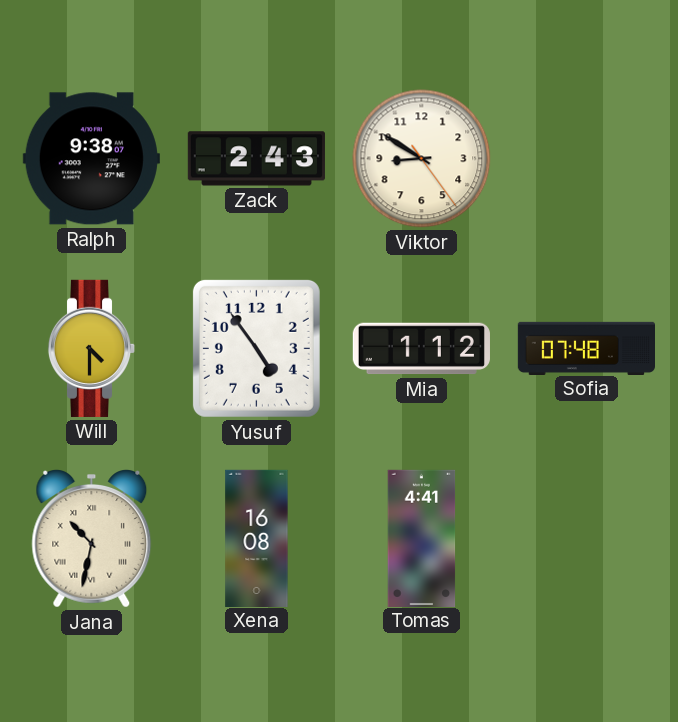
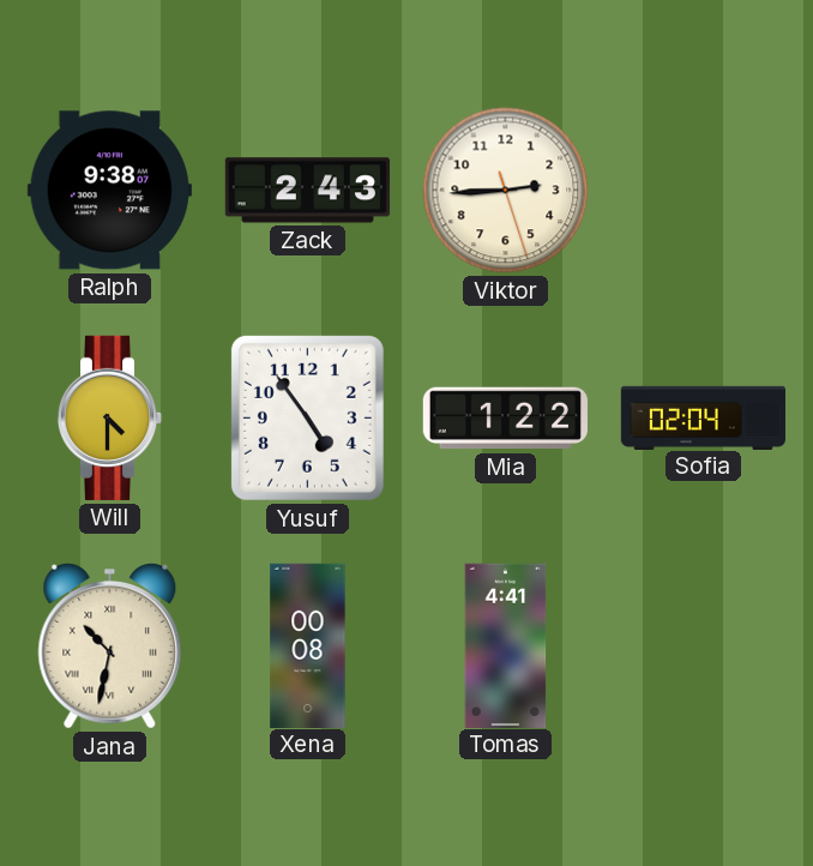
Viktor: 8:50 -> 2:44 (506, 191)
Mia: 1:12 -> 1:22 (505, 419)
Sofia: 07:48 -> 02:04 (703, 417)
Xena: 16:08 -> 00:08 (308, 645)
